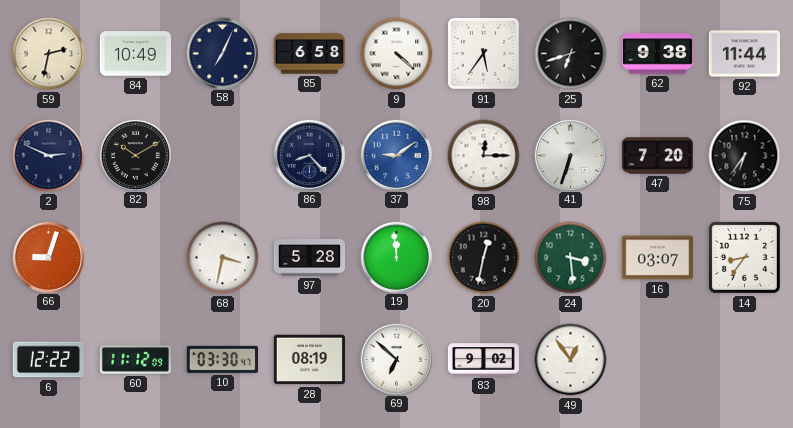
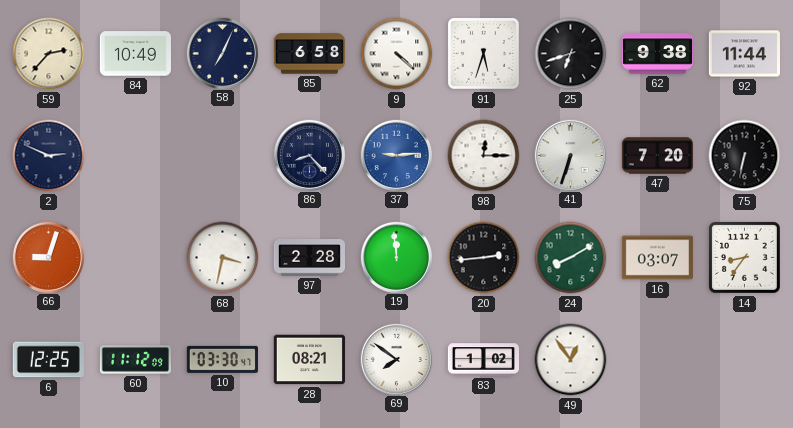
59: 2:32 -> 2:37 (49, 54)
91: 5:36 -> 5:33 (483, 53)
82: 10:10 -> none (135, 155)
37: 9:09 -> 9:14 (396, 155)
75: 6:36 -> 6:32 (745, 156)
97: 5:28 -> 2:28 (309, 258)
20: 12:32 -> 2:44 (484, 258)
24: 3:29 -> 8:10 (571, 258)
6: 12:22 -> 12:25 (48, 360)
28: 08:19 -> 08:21 (309, 360)
69: 6:52 -> 7:51 (396, 359)
83: 9:02 -> 1:02 (483, 360)
